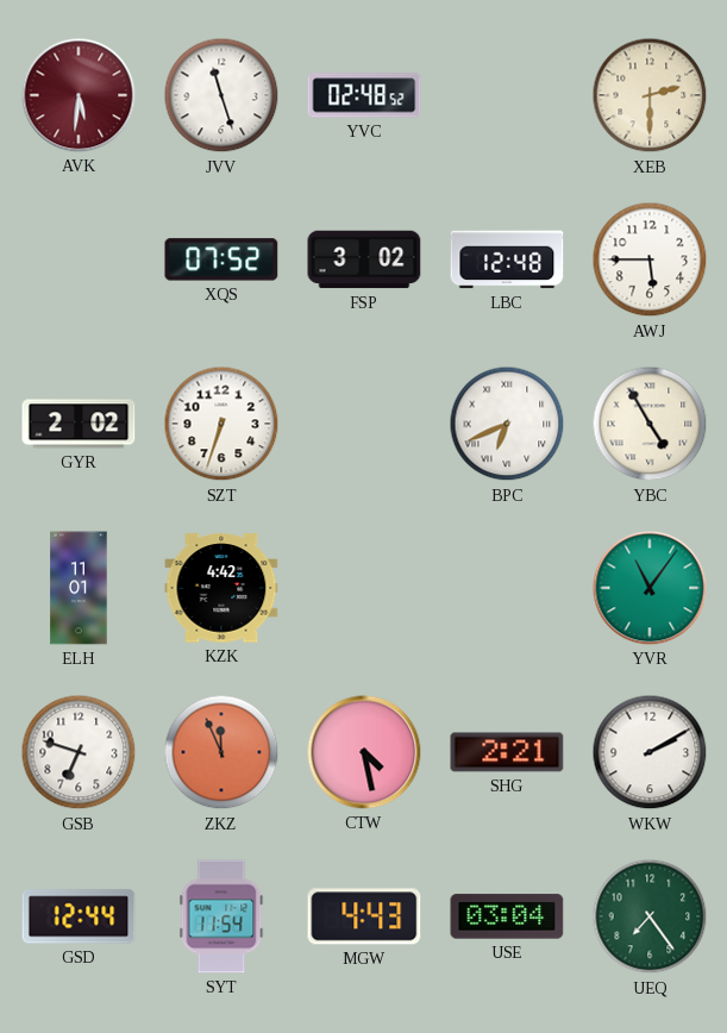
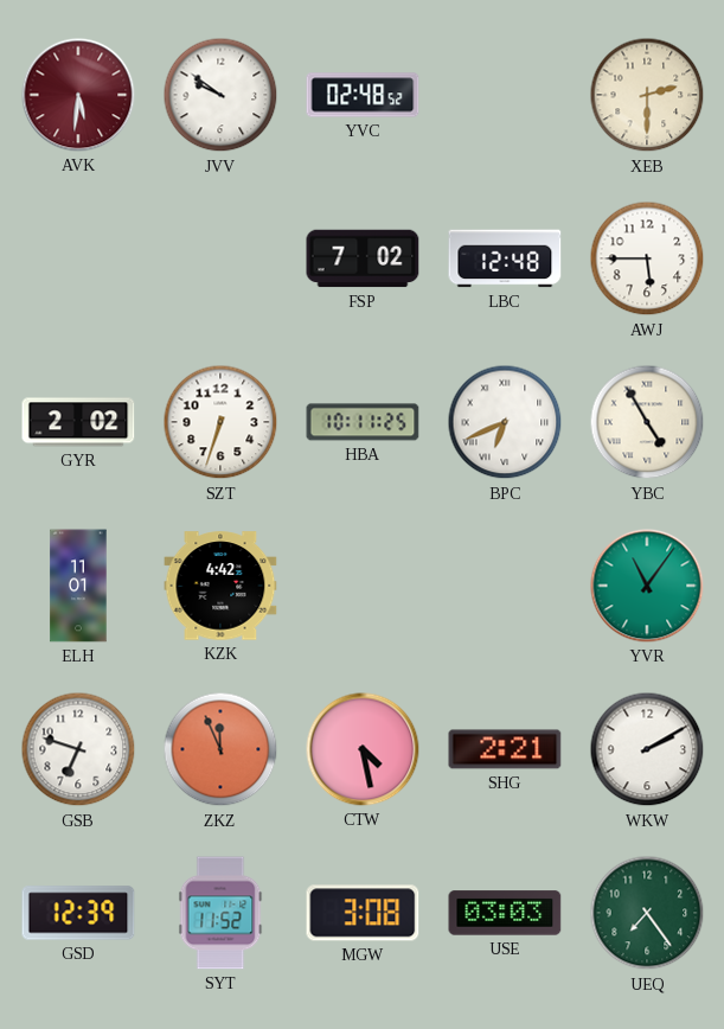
JVV: 11:27 -> 9:51 (220, 95)
XQS: 07:52 -> none (221, 259)
FSP: 3:02 -> 7:02 (363, 258)
HBA: none -> 10:11 (363, 422)
GSD: 12:44 -> 12:39 (78, 913)
SYT: 11:54 -> 11:52 (220, 913)
MGW: 4:43 -> 3:08 (363, 913)
USE: 03:04 -> 03:03 (505, 913)
